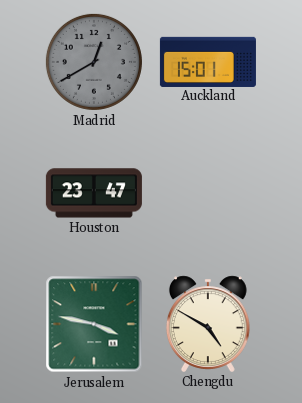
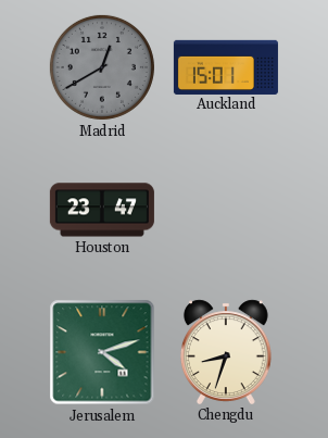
Jerusalem: 3:47 -> 4:12 (102, 352)
Chengdu: 4:50 -> 8:33 (226, 352)
